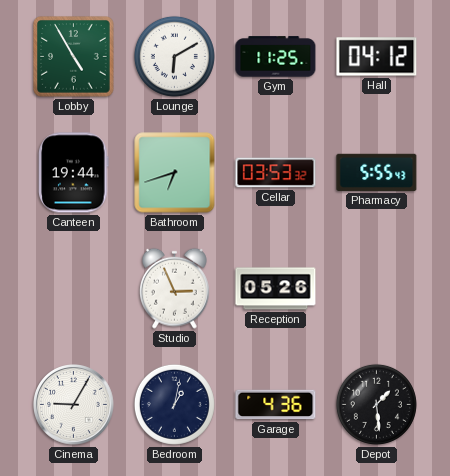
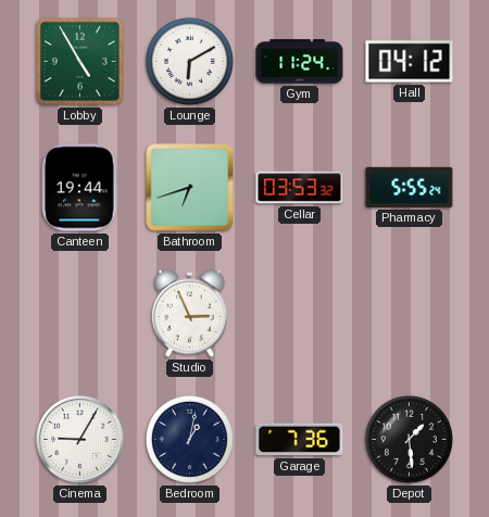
Gym: 11:25 -> 11:24 (300, 62)
Pharmacy: 5:55:43 -> 5:55:24 (410, 187)
Reception: 05:26 -> none (276, 289)
Garage: 4:36 -> 7:36 (300, 440)
